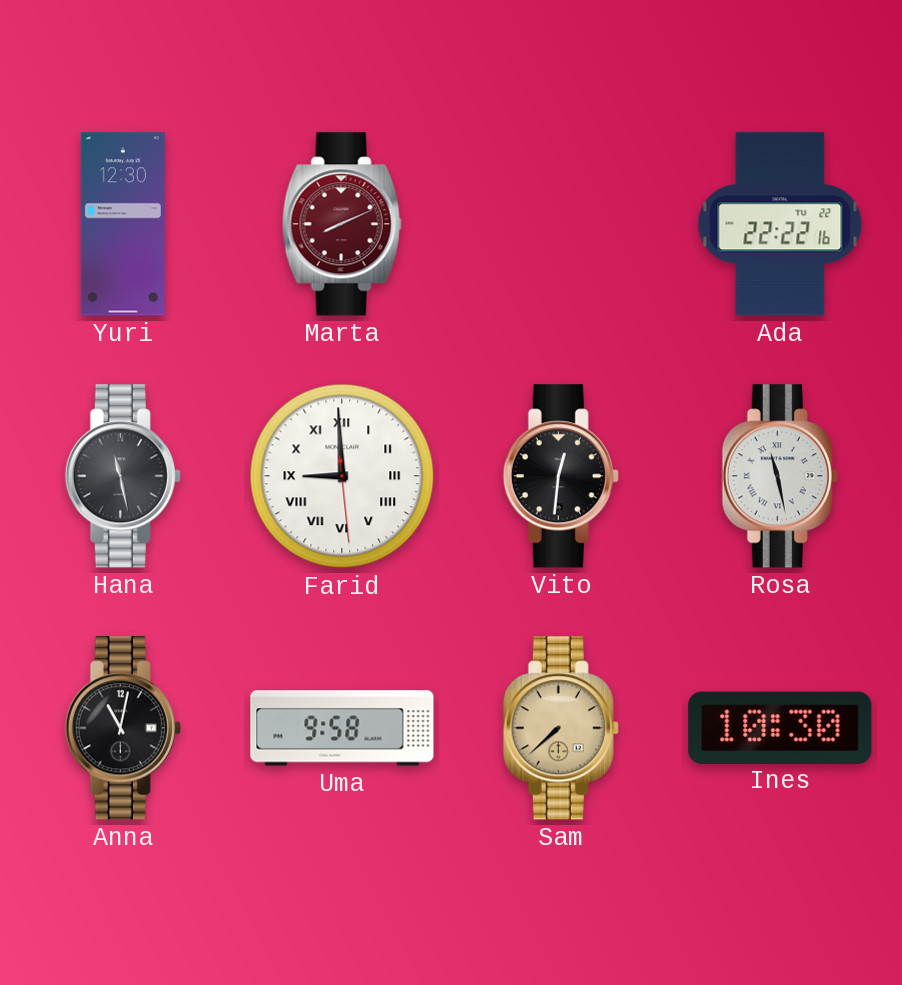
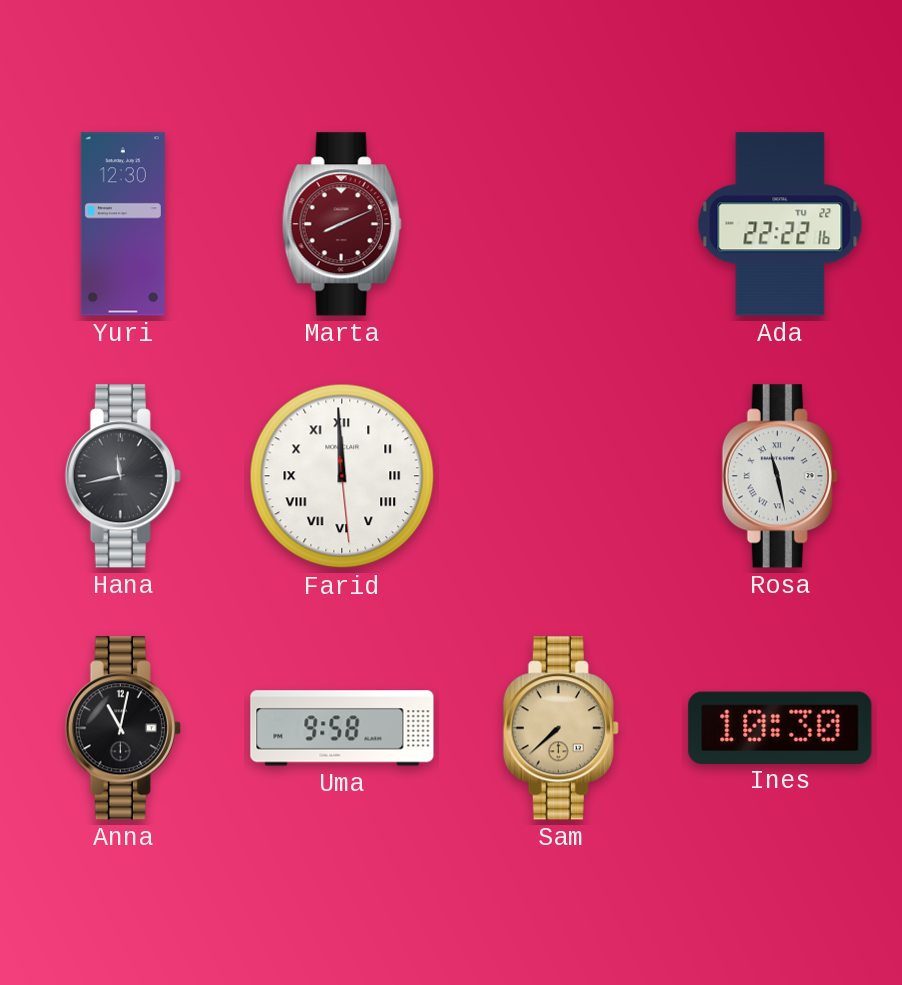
Hana: 11:28 -> 11:43 (123, 476)
Farid: 8:59 -> 11:59 (342, 476)
Vito: 12:31 -> none (561, 476)
